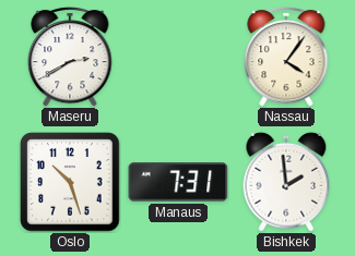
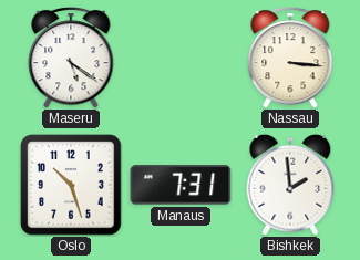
Maseru: 2:40 -> 5:21 (71, 58)
Nassau: 4:06 -> 3:16 (290, 58)
